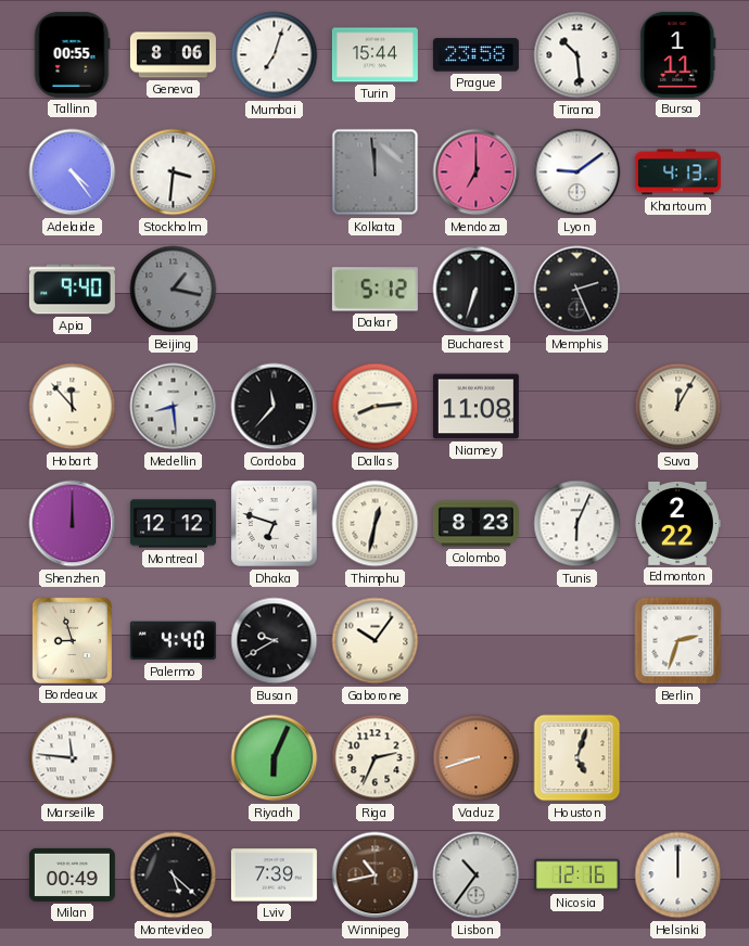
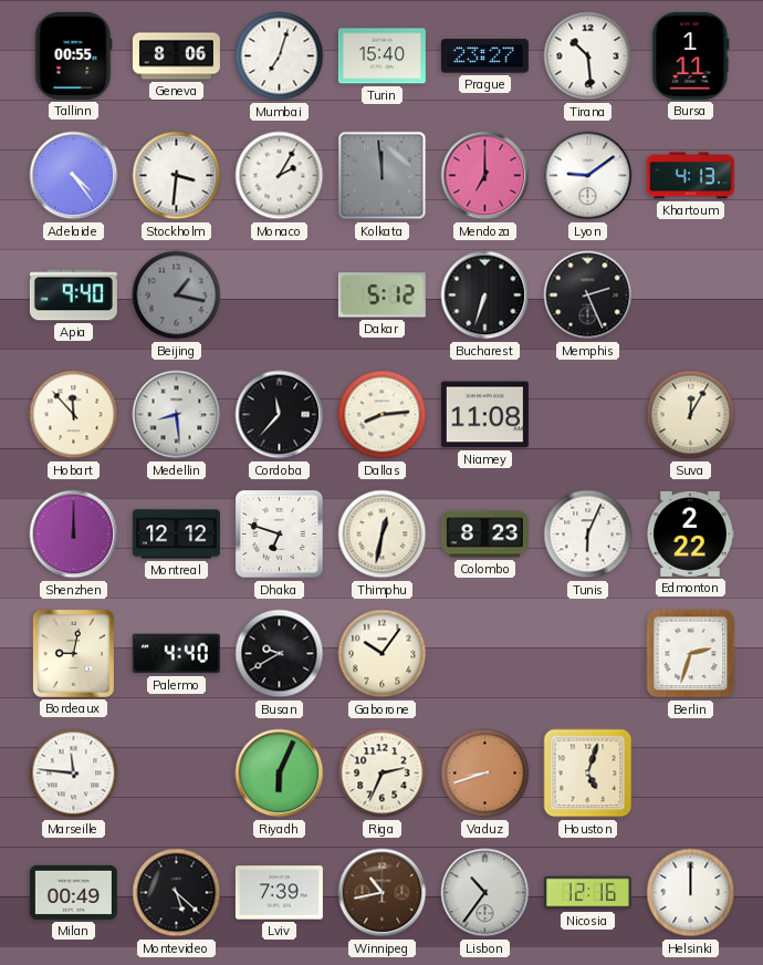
Turin: 15:44 -> 15:40 (381, 56)
Prague: 23:58 -> 23:27 (484, 56)
Monaco: none -> 2:05 (280, 176)
Bordeaux: 8:57 -> 9:02 (73, 653)
